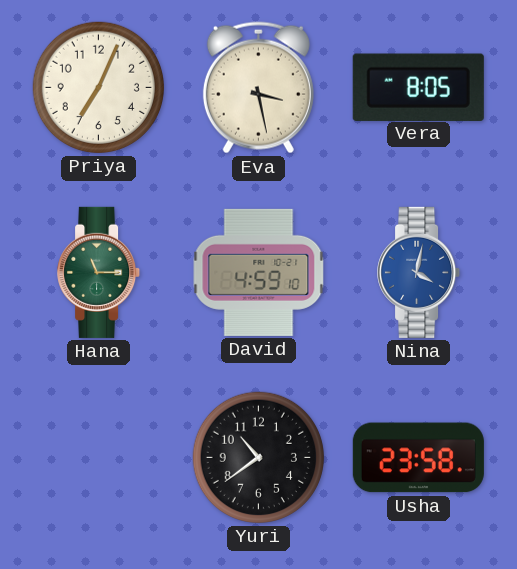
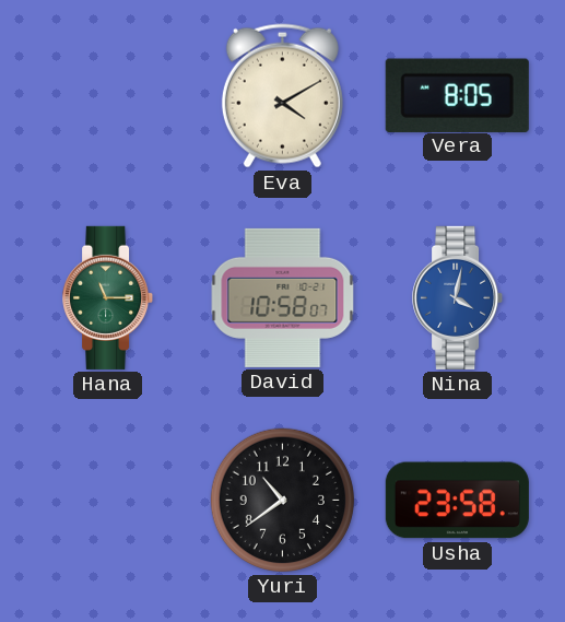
Priya: 7:04 -> none (98, 87)
Eva: 3:28 -> 4:10 (282, 96)
David: 4:59 -> 10:58 (283, 297)
